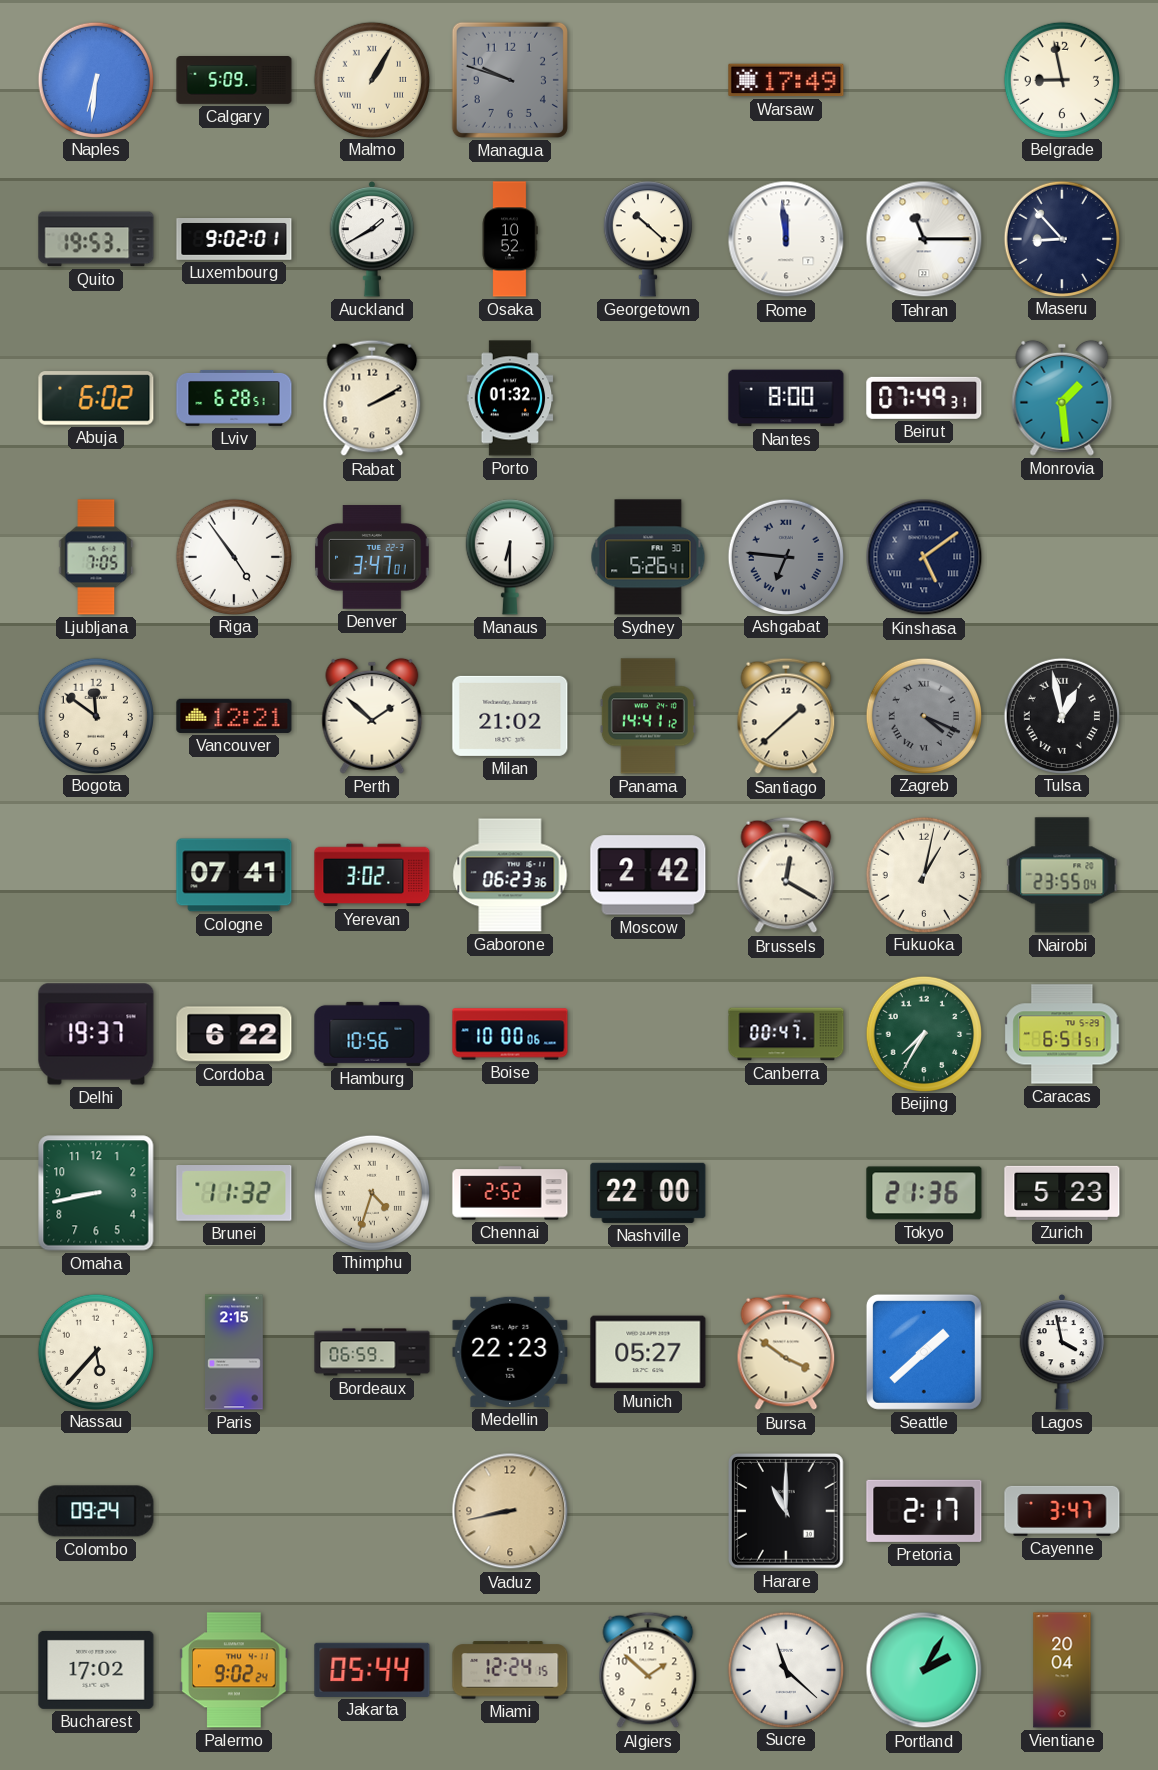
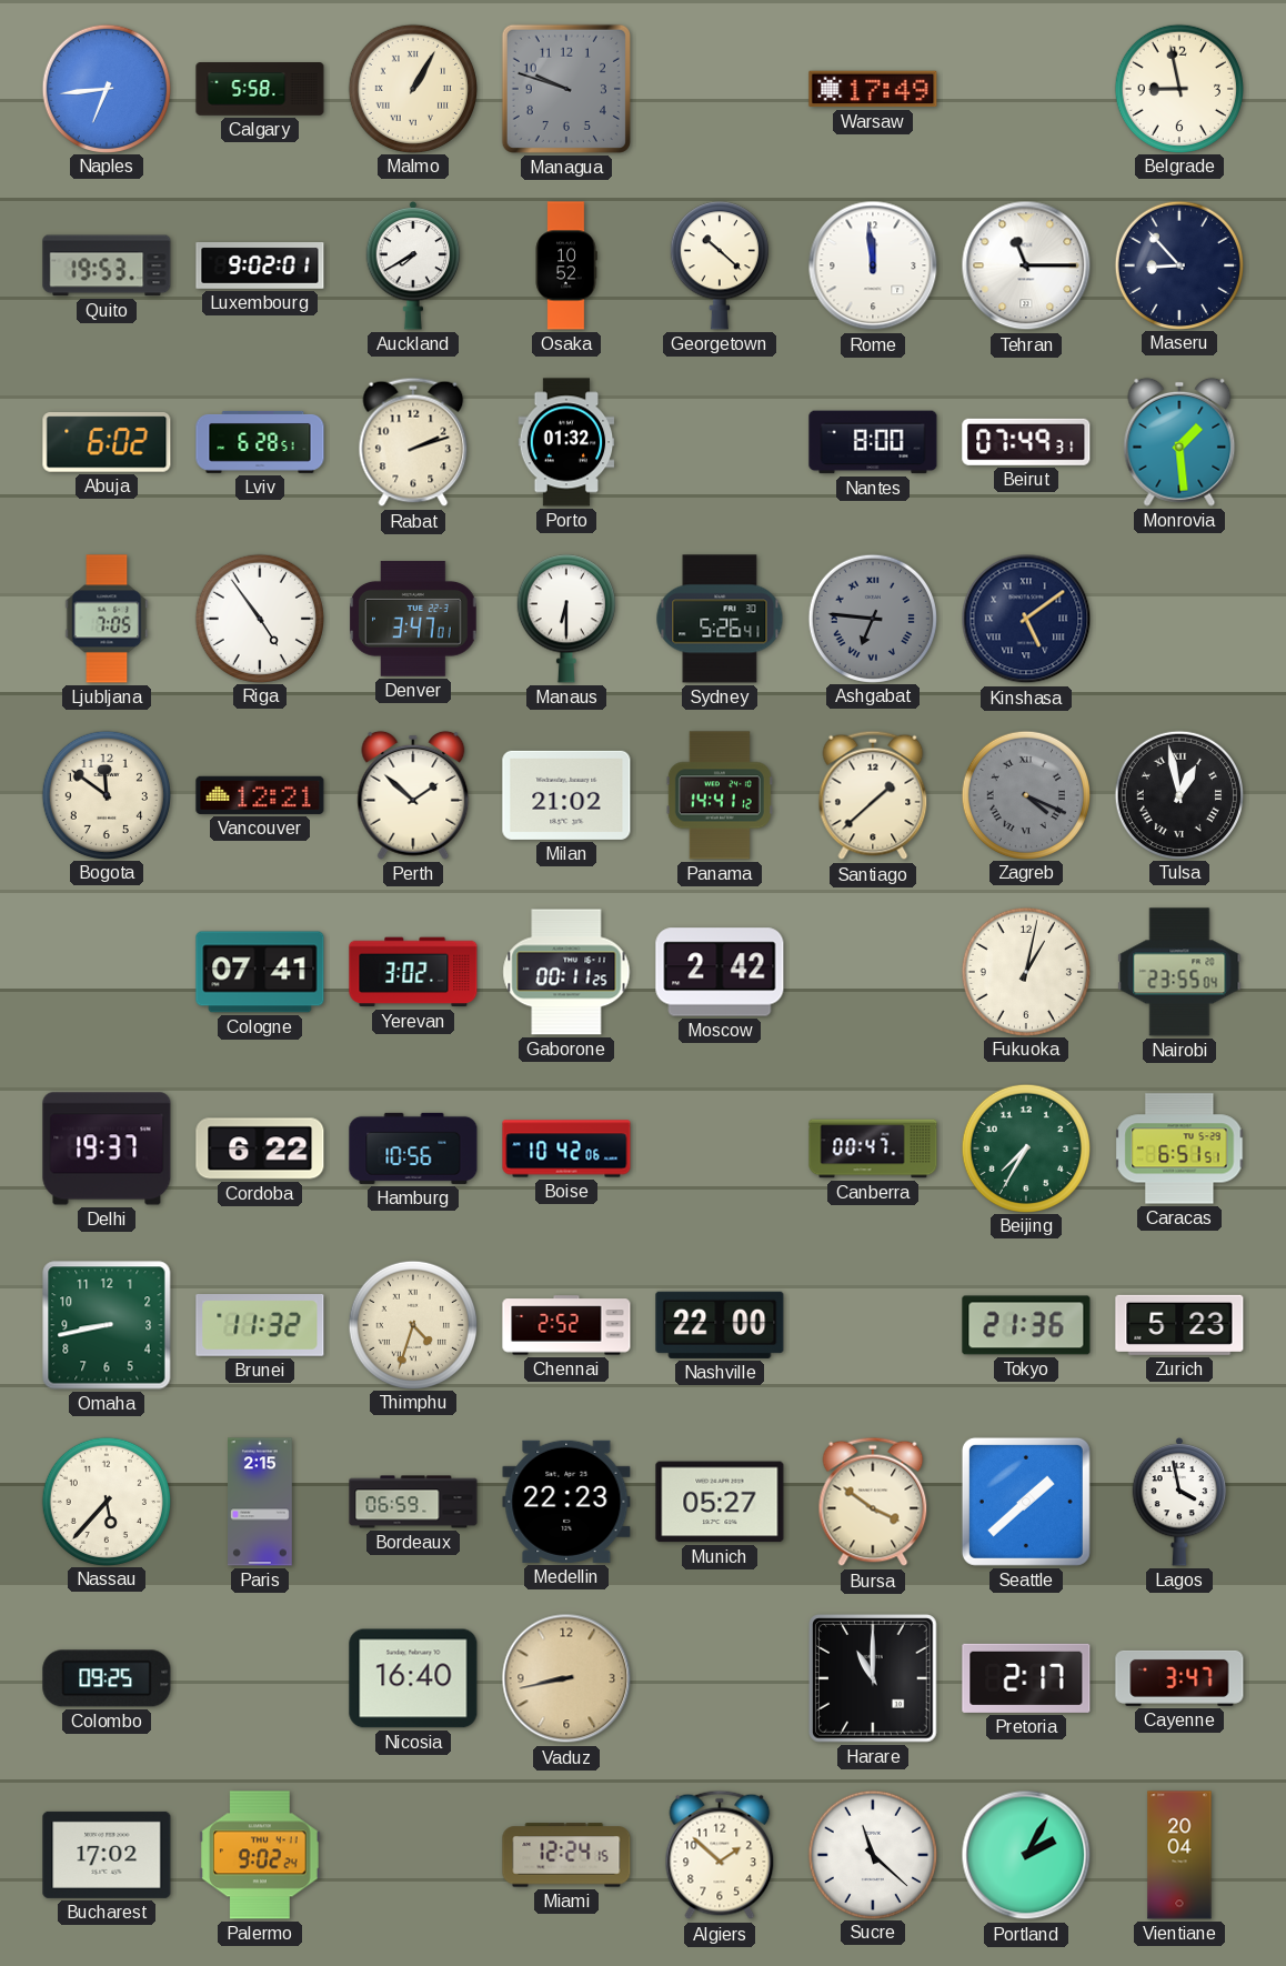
Naples: 6:31 -> 6:44 (106, 88)
Calgary: 5:09 -> 5:58 (260, 89)
Auckland: 1:40 -> 7:40 (413, 265)
Rabat: 2:10 -> 2:12 (413, 442)
Gaborone: 06:23 -> 00:11 (566, 972)
Brussels: 12:20 -> none (786, 875)
Boise: 10:00 -> 10:42 (566, 1148)
Colombo: 09:24 -> 09:25 (107, 1678)
Nicosia: none -> 16:40 (413, 1678)
Jakarta: 05:44 -> none (372, 1670)
